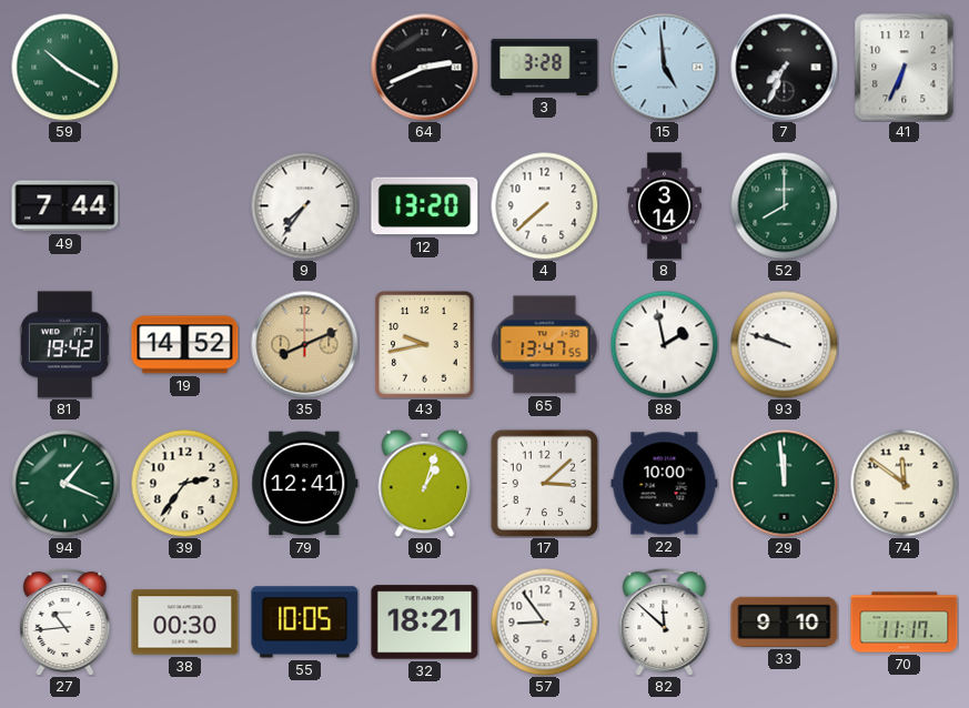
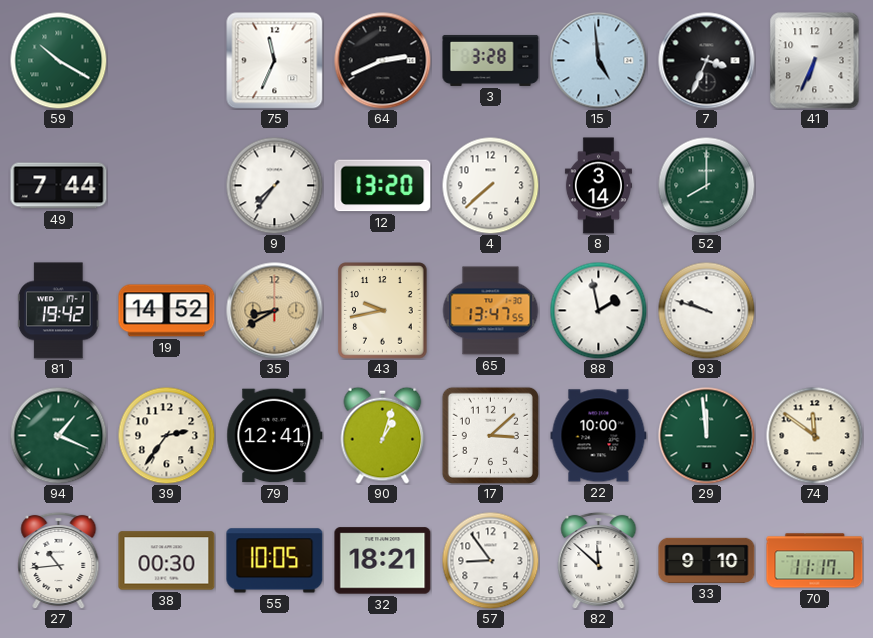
75: none -> 11:34 (275, 61)
7: 7:34 -> 3:34 (707, 61)
35: 8:11 -> 8:40 (275, 311)
